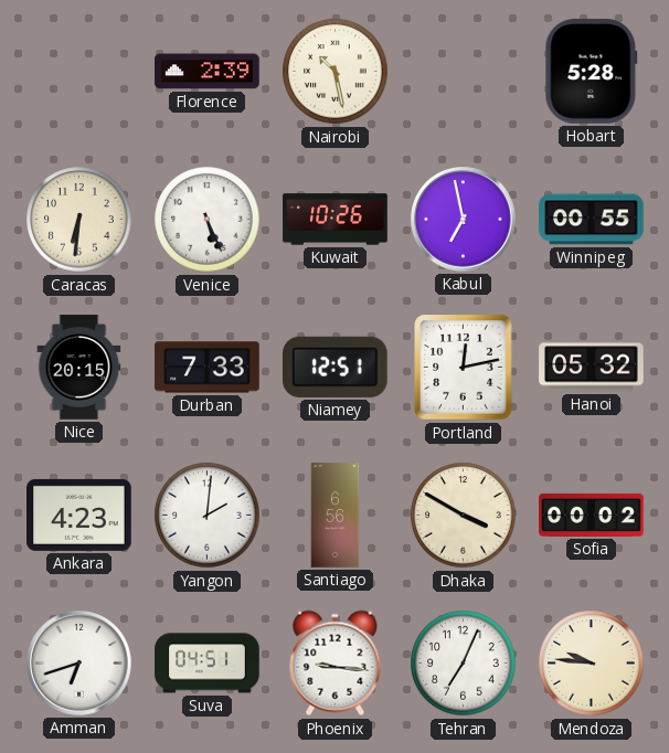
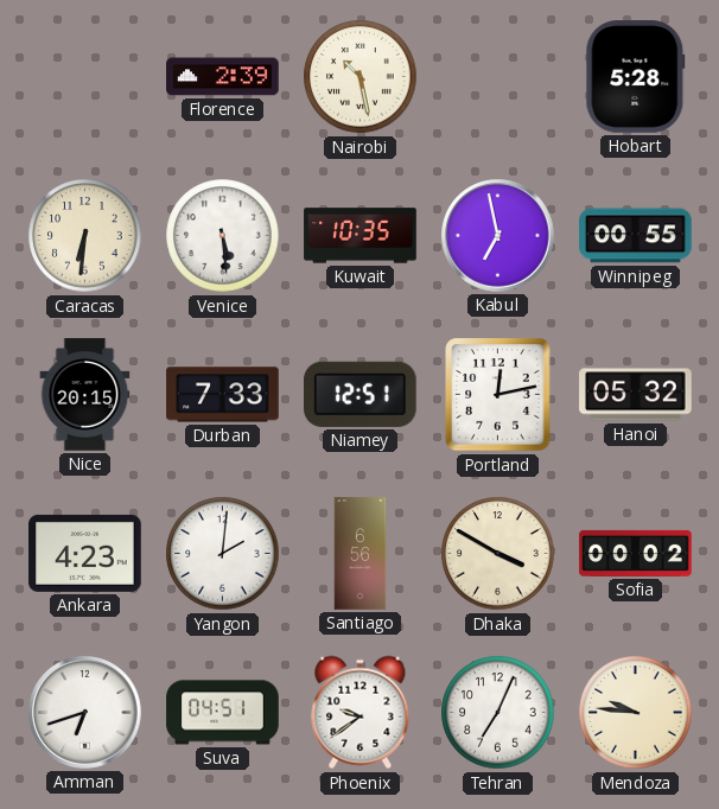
Venice: 5:26 -> 5:29 (223, 236)
Kuwait: 10:26 -> 10:35 (361, 236)
Phoenix: 9:16 -> 9:39 (361, 713)
